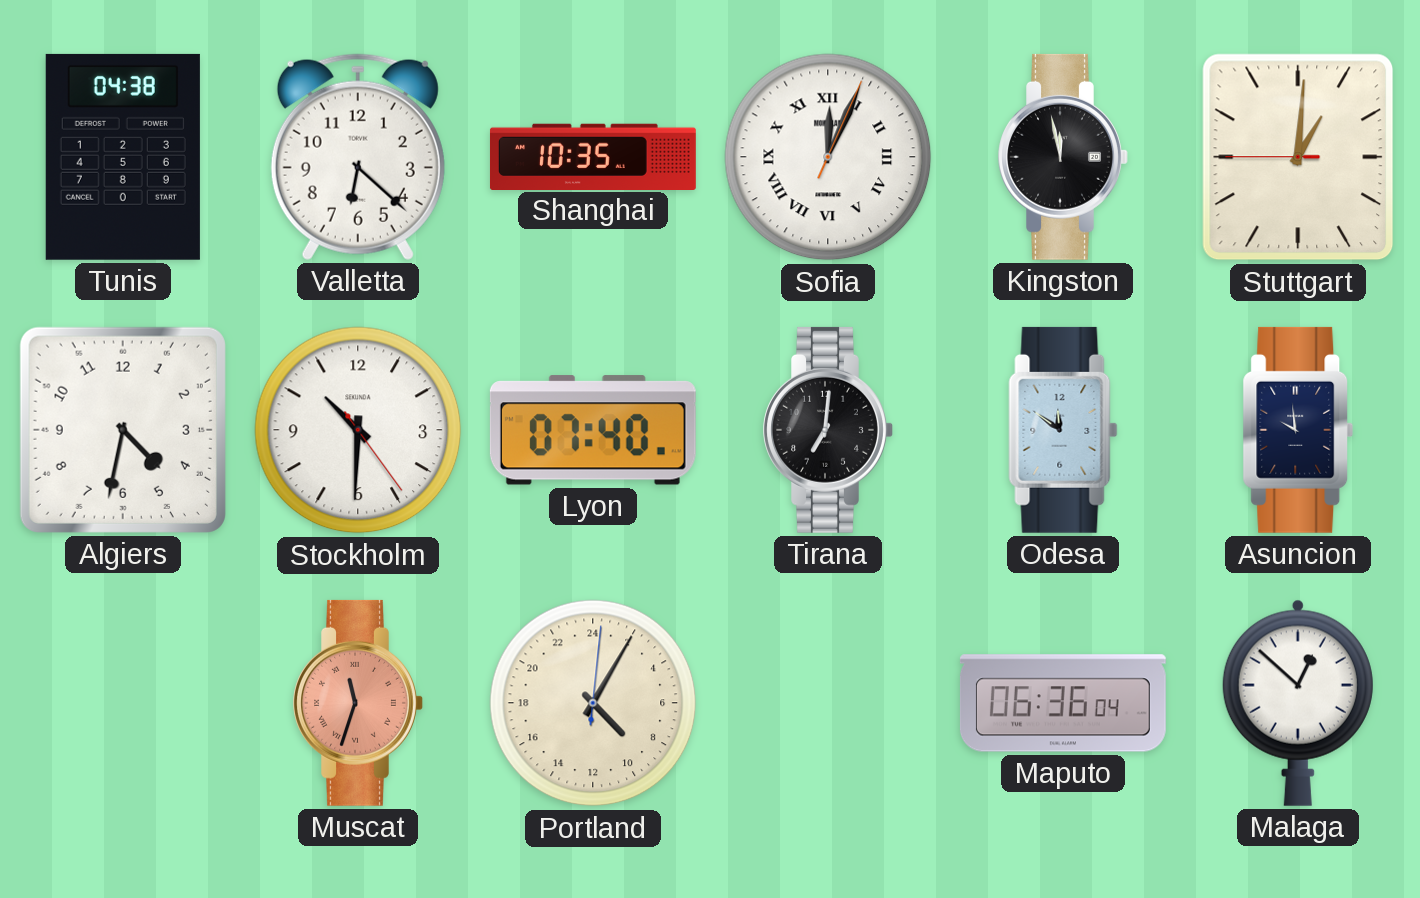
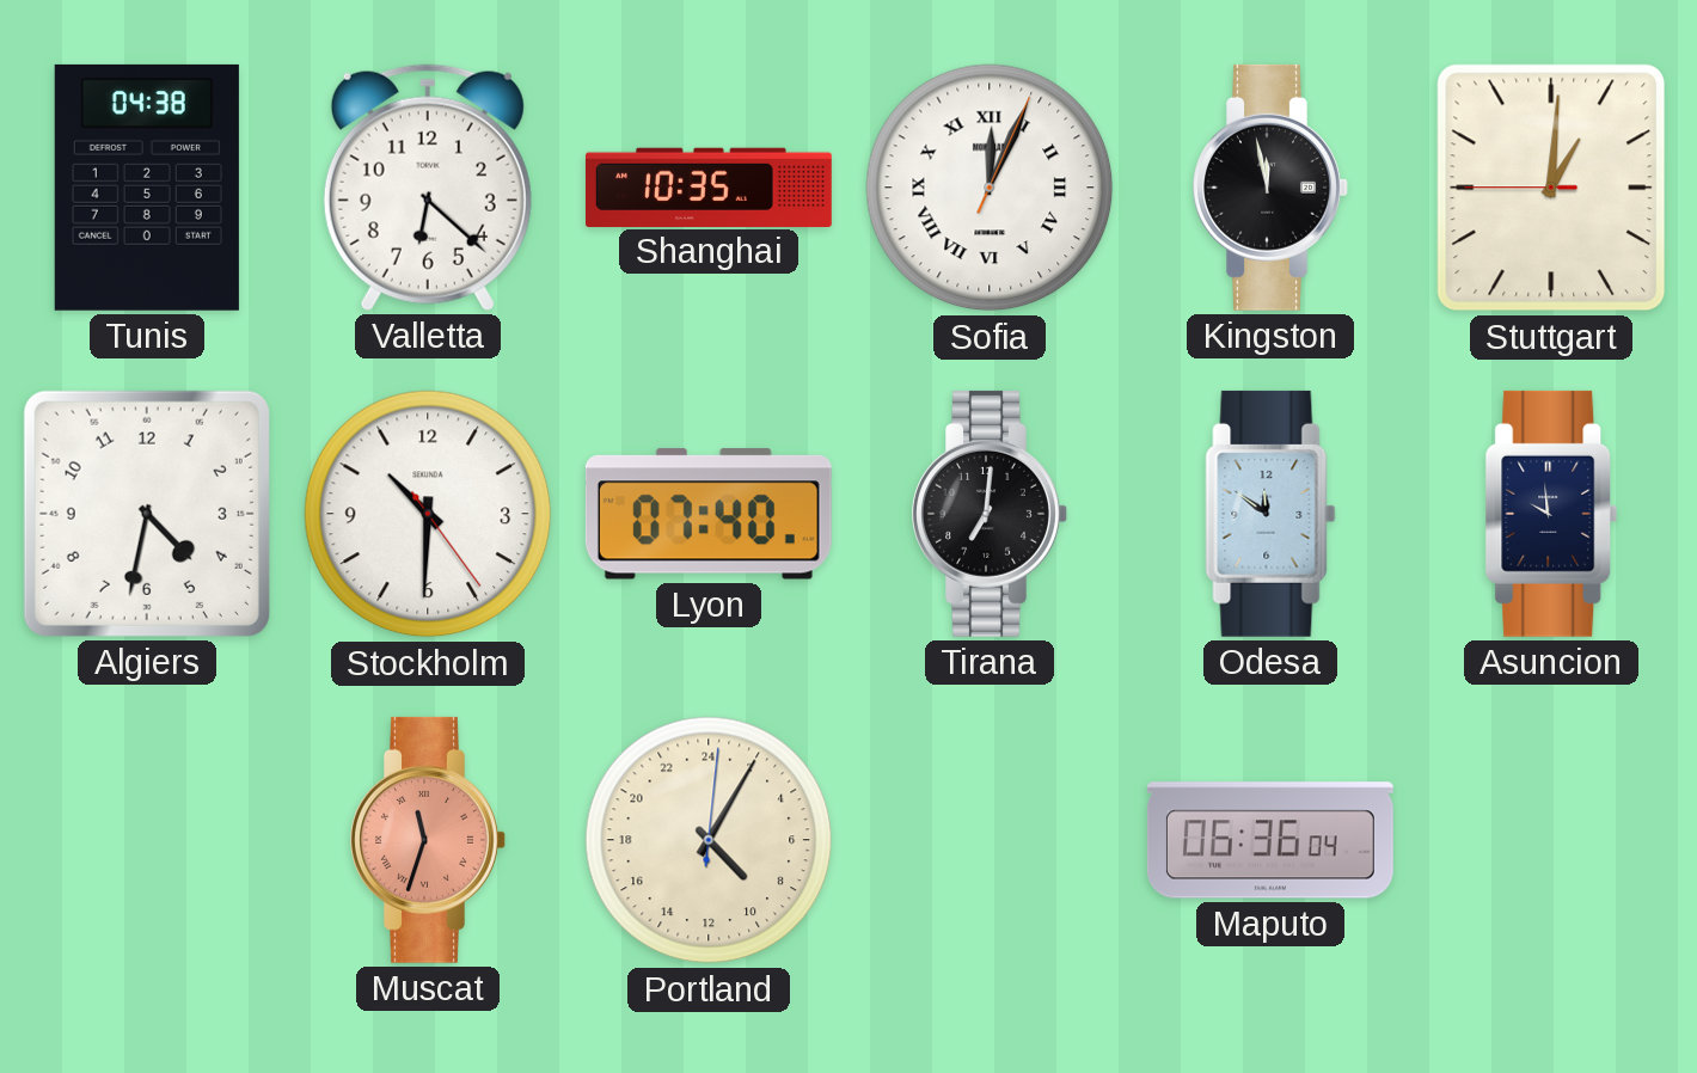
Malaga: 12:52 -> none (1298, 703)
